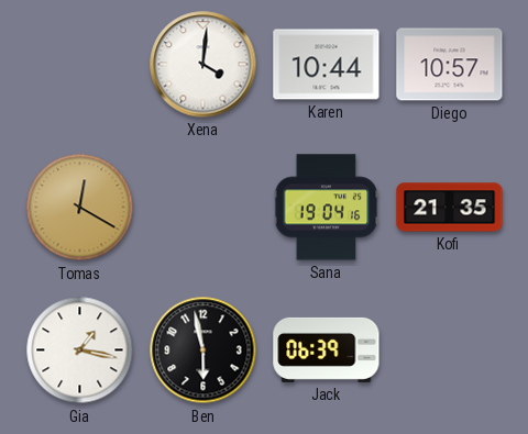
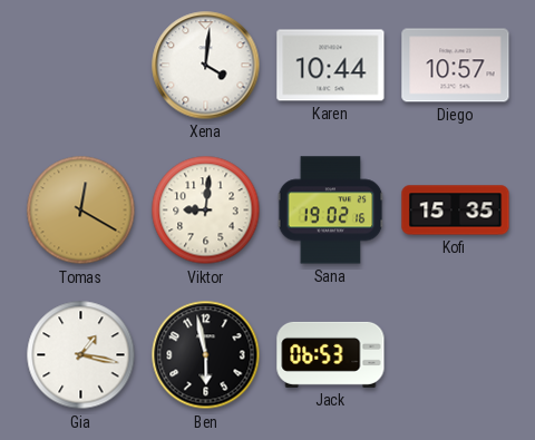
Viktor: none -> 9:01 (206, 211)
Sana: 19:04 -> 19:02 (331, 211)
Kofi: 21:35 -> 15:35 (456, 211)
Jack: 06:39 -> 06:53 (331, 354)
